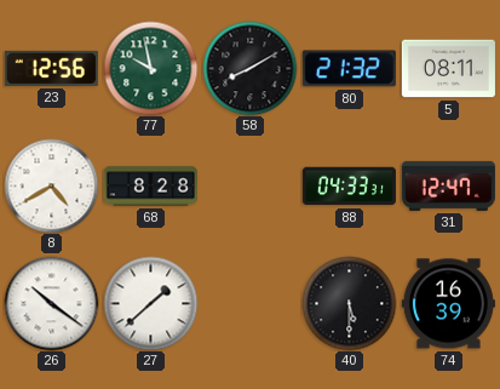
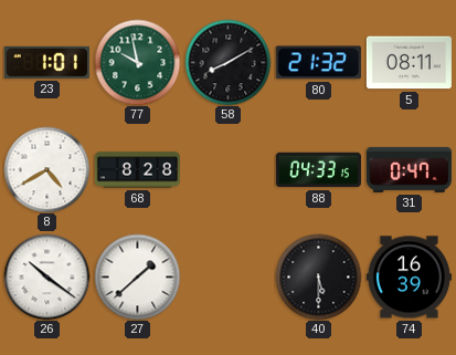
23: 12:56 -> 1:01 (46, 62)
88: 04:33:31 -> 04:33:15 (318, 170)
31: 12:47 -> 0:47 (409, 169)
